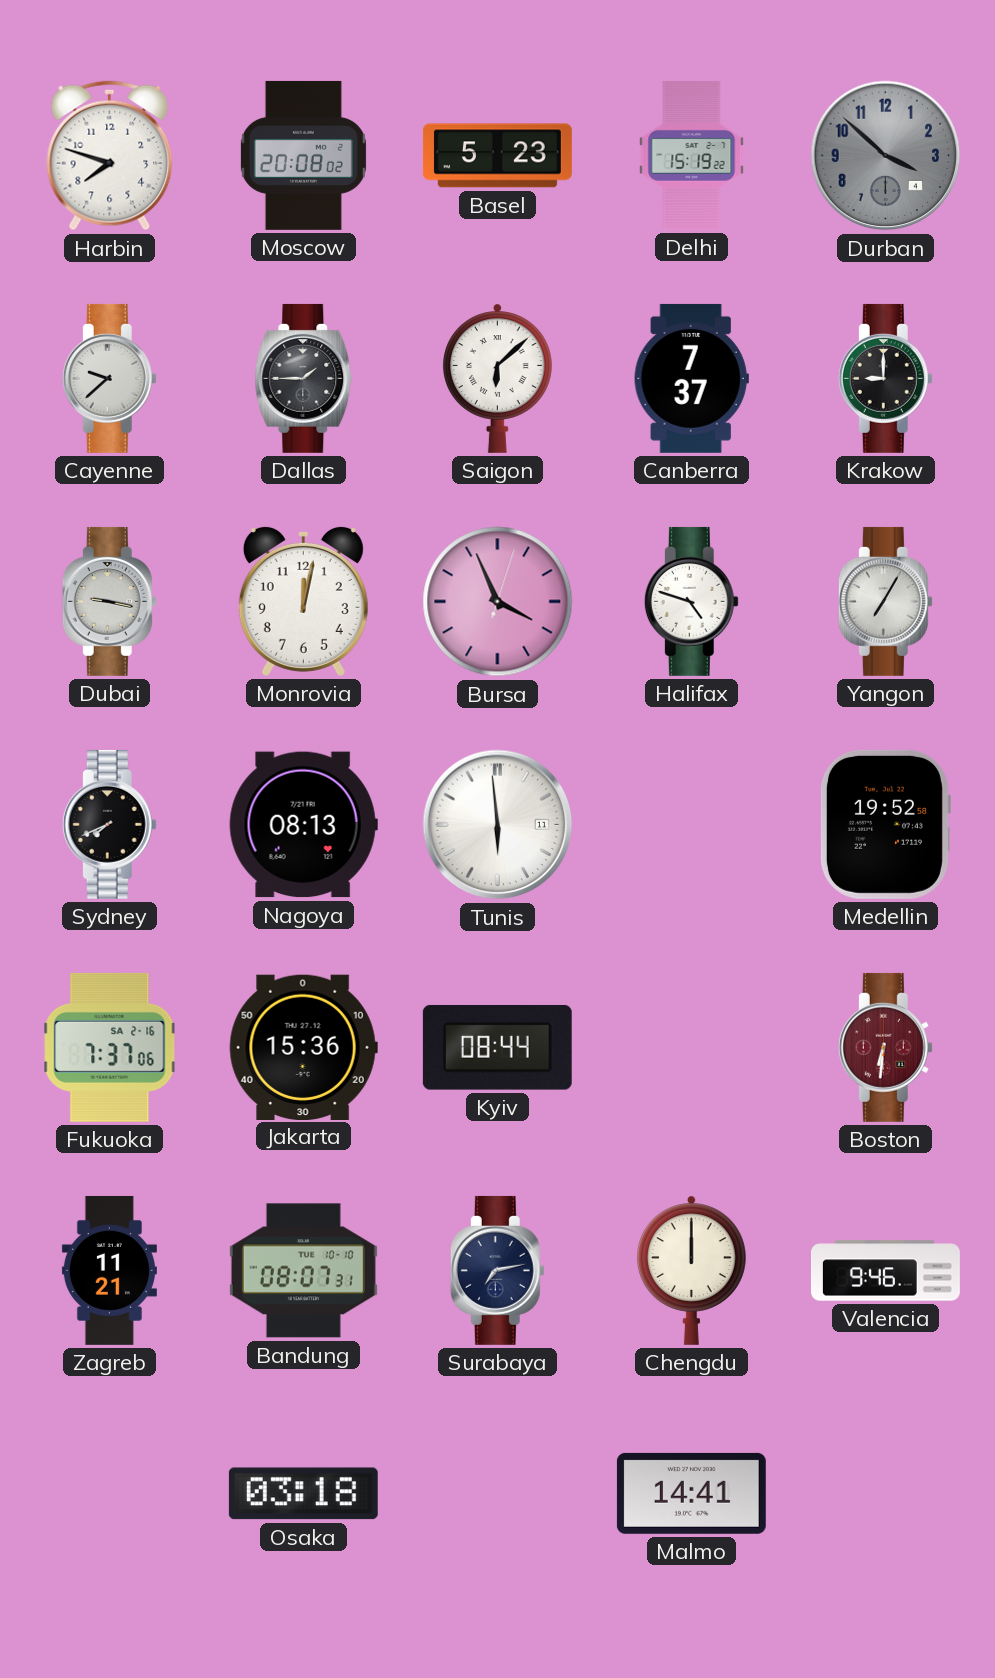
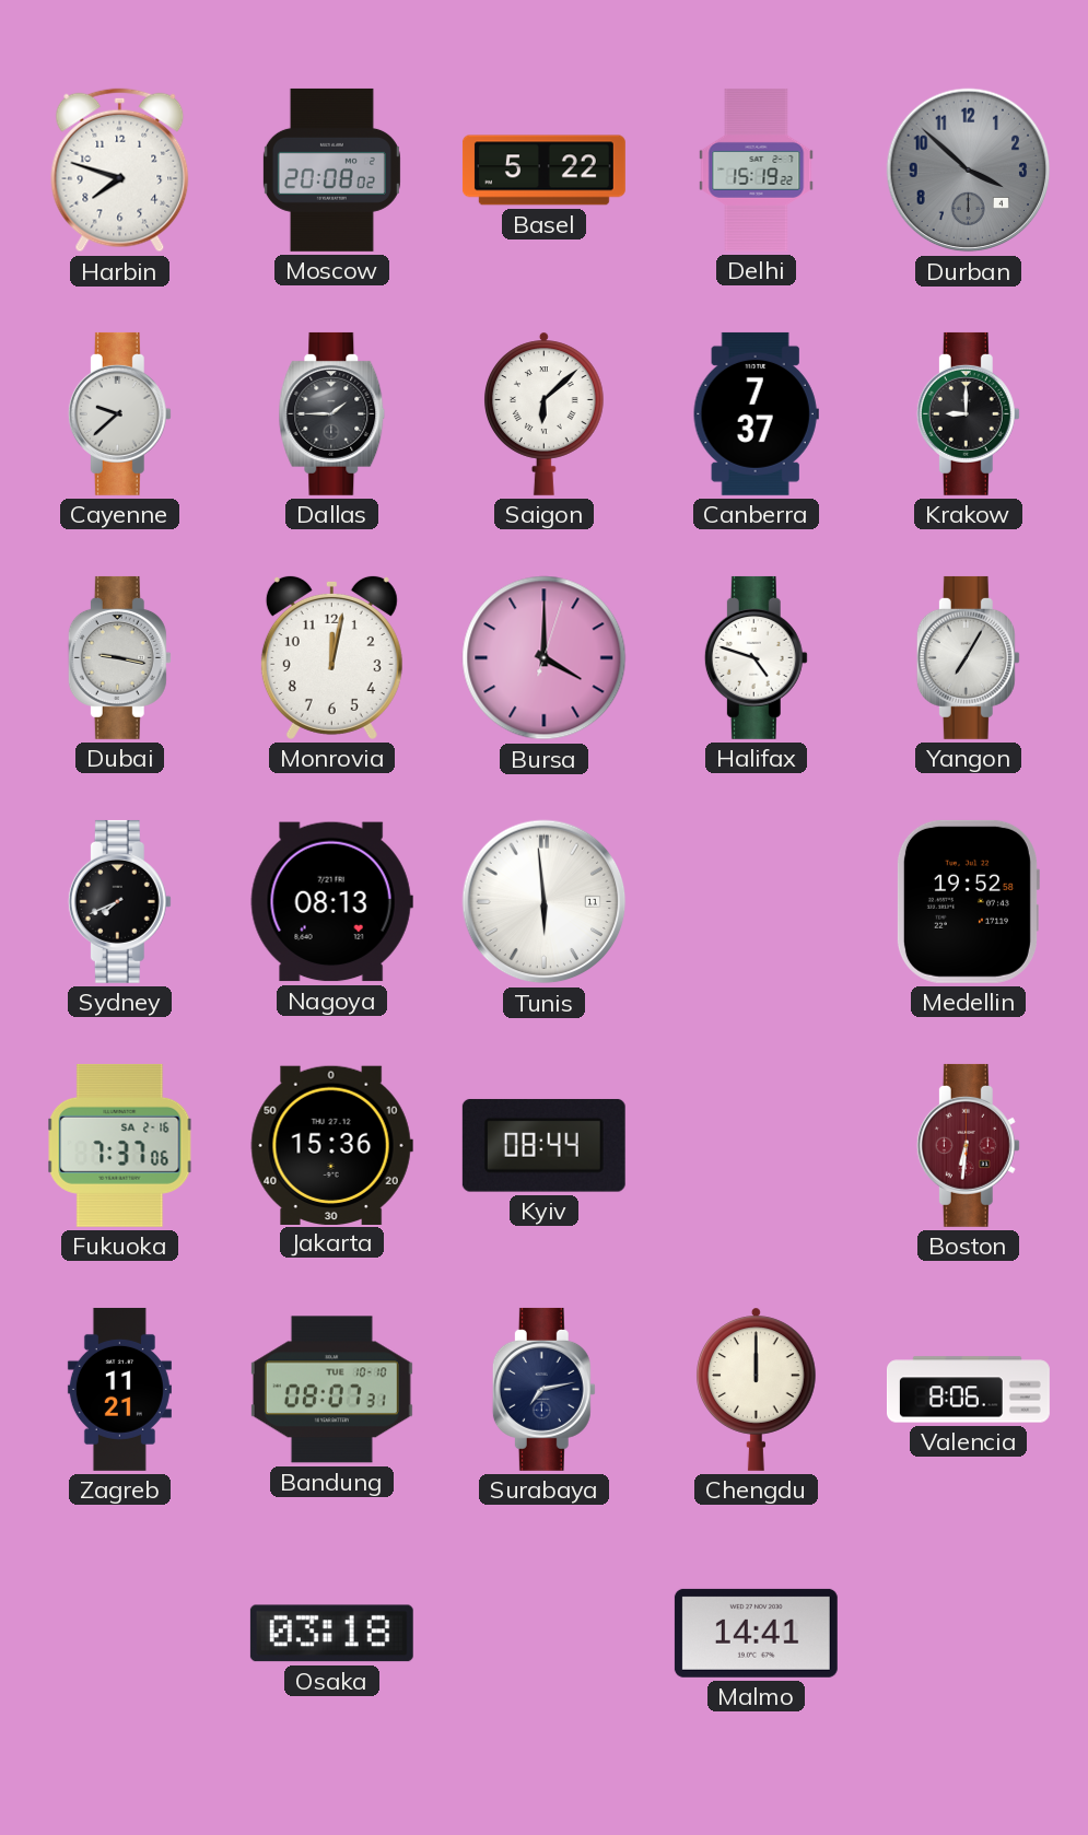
Basel: 5:23 -> 5:22 (543, 171)
Bursa: 3:56 -> 4:00 (545, 658)
Valencia: 9:46 -> 8:06 (969, 1390)
